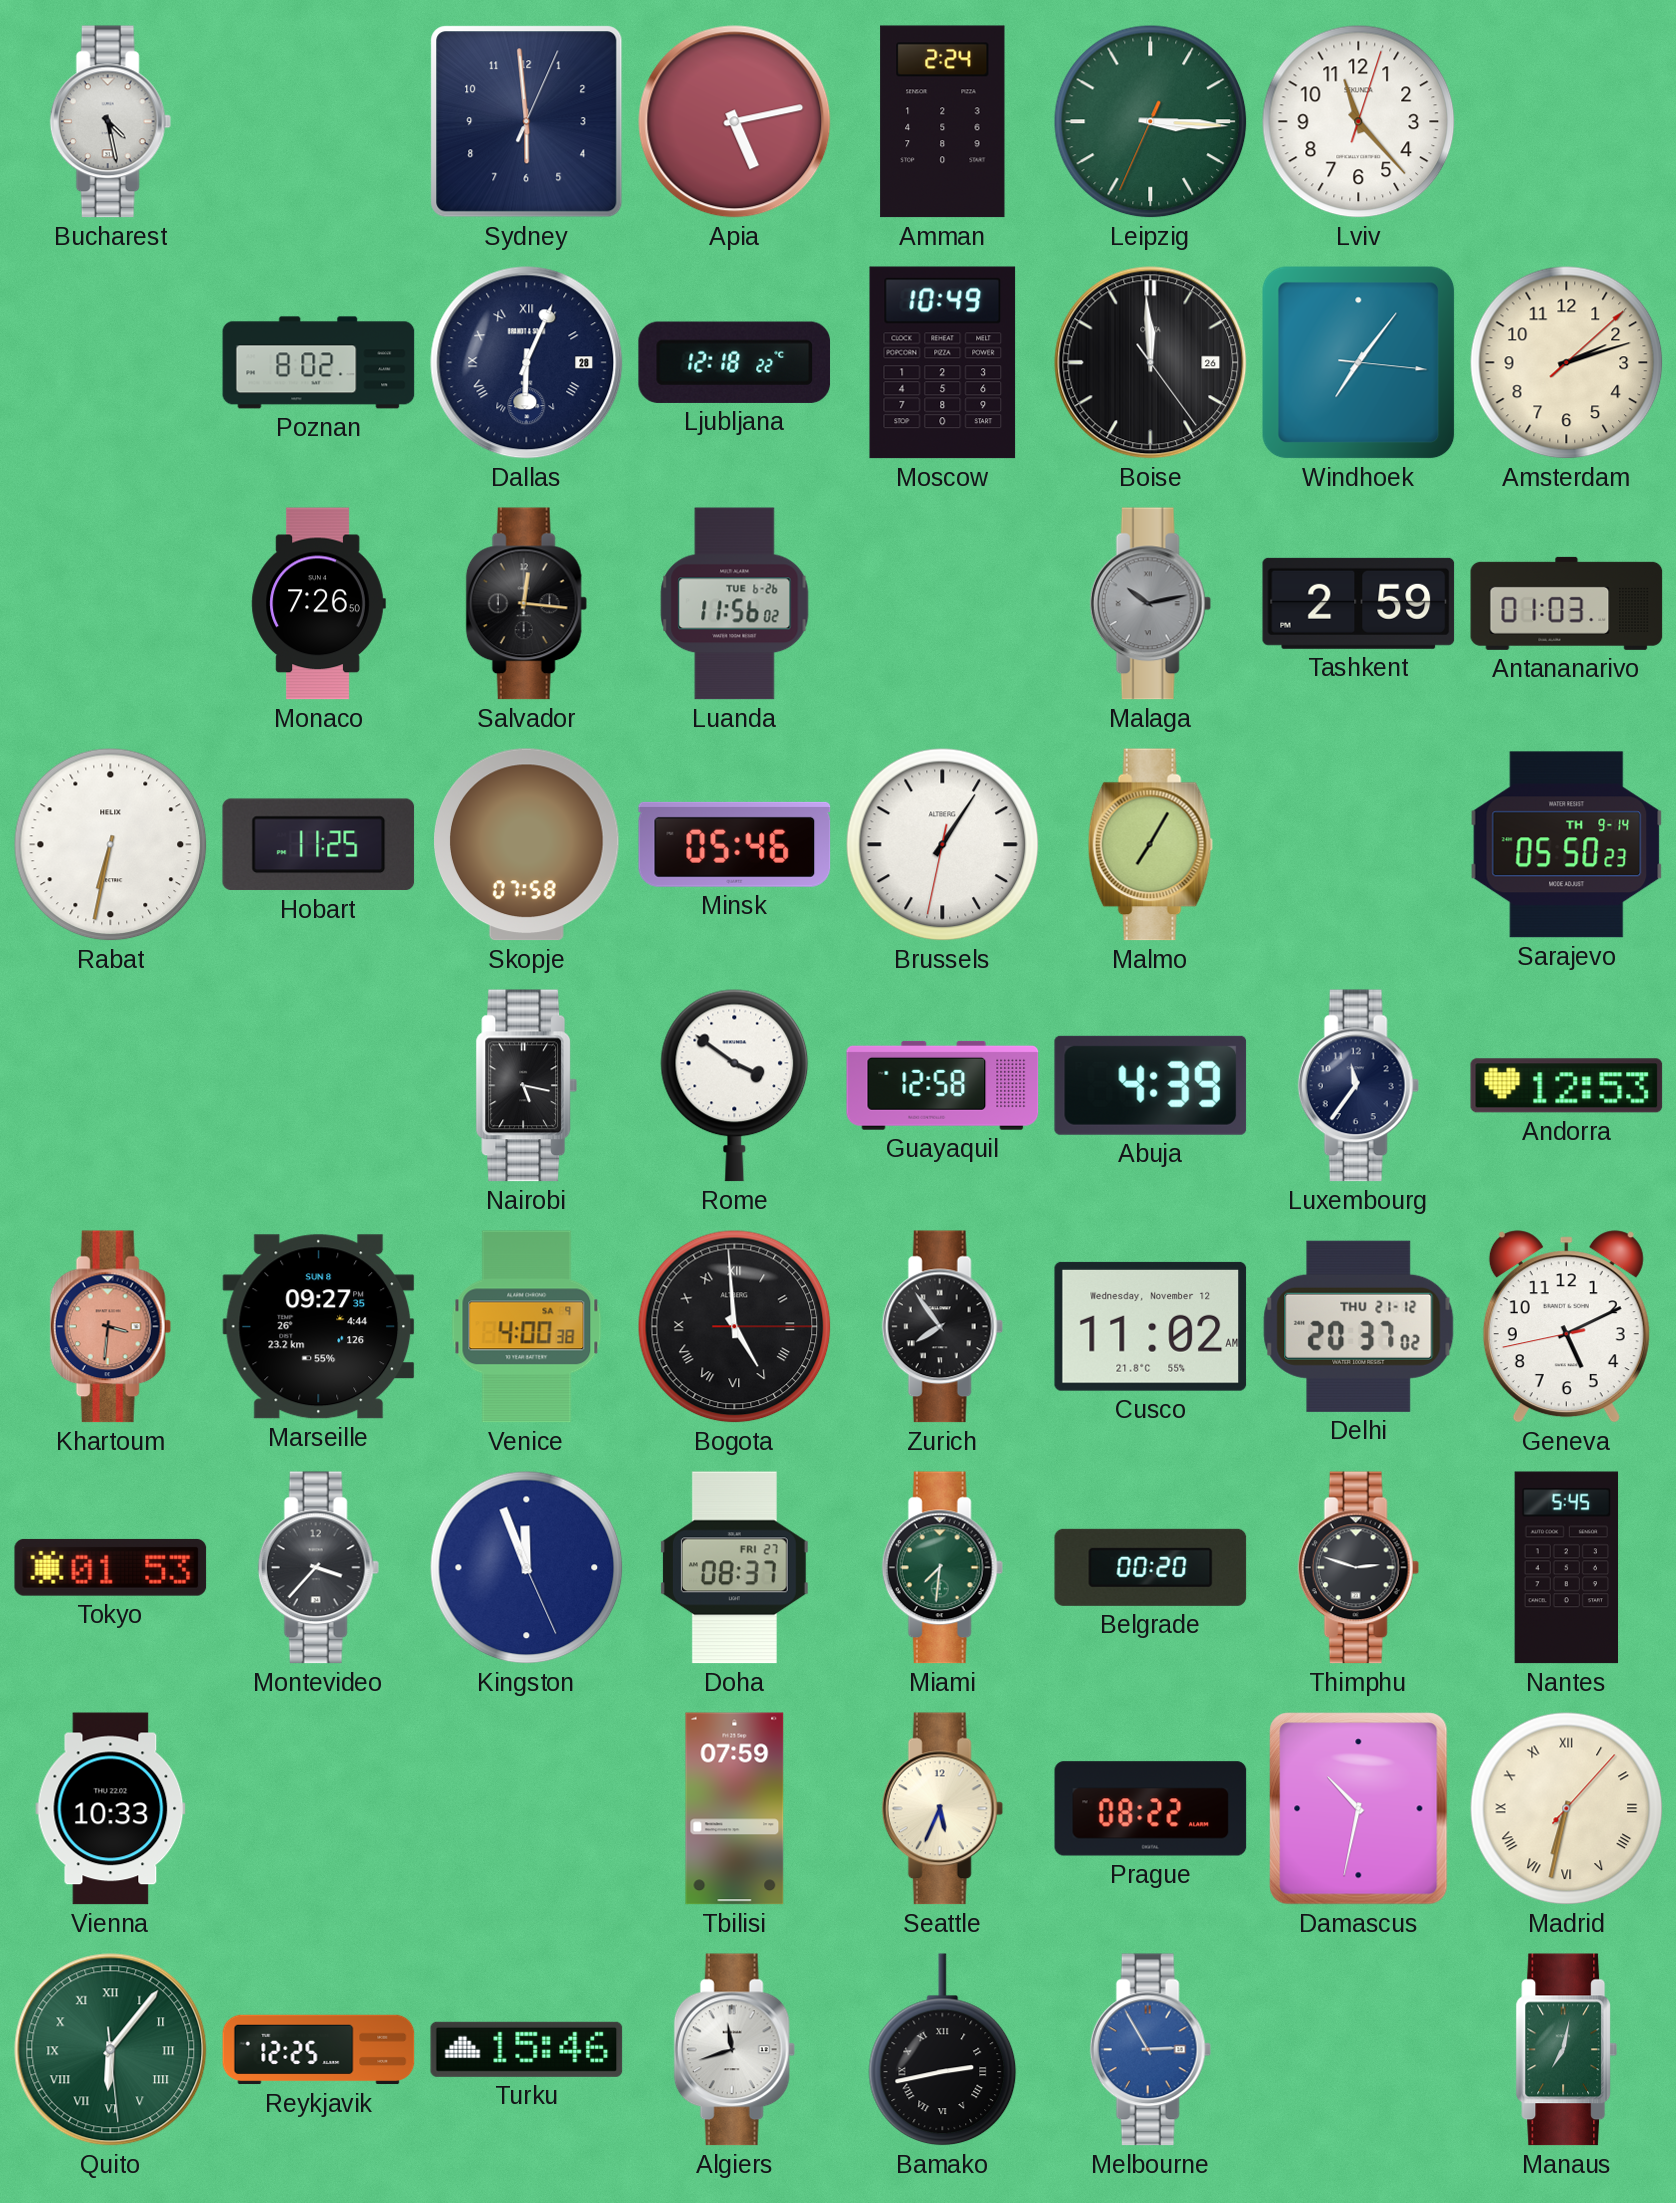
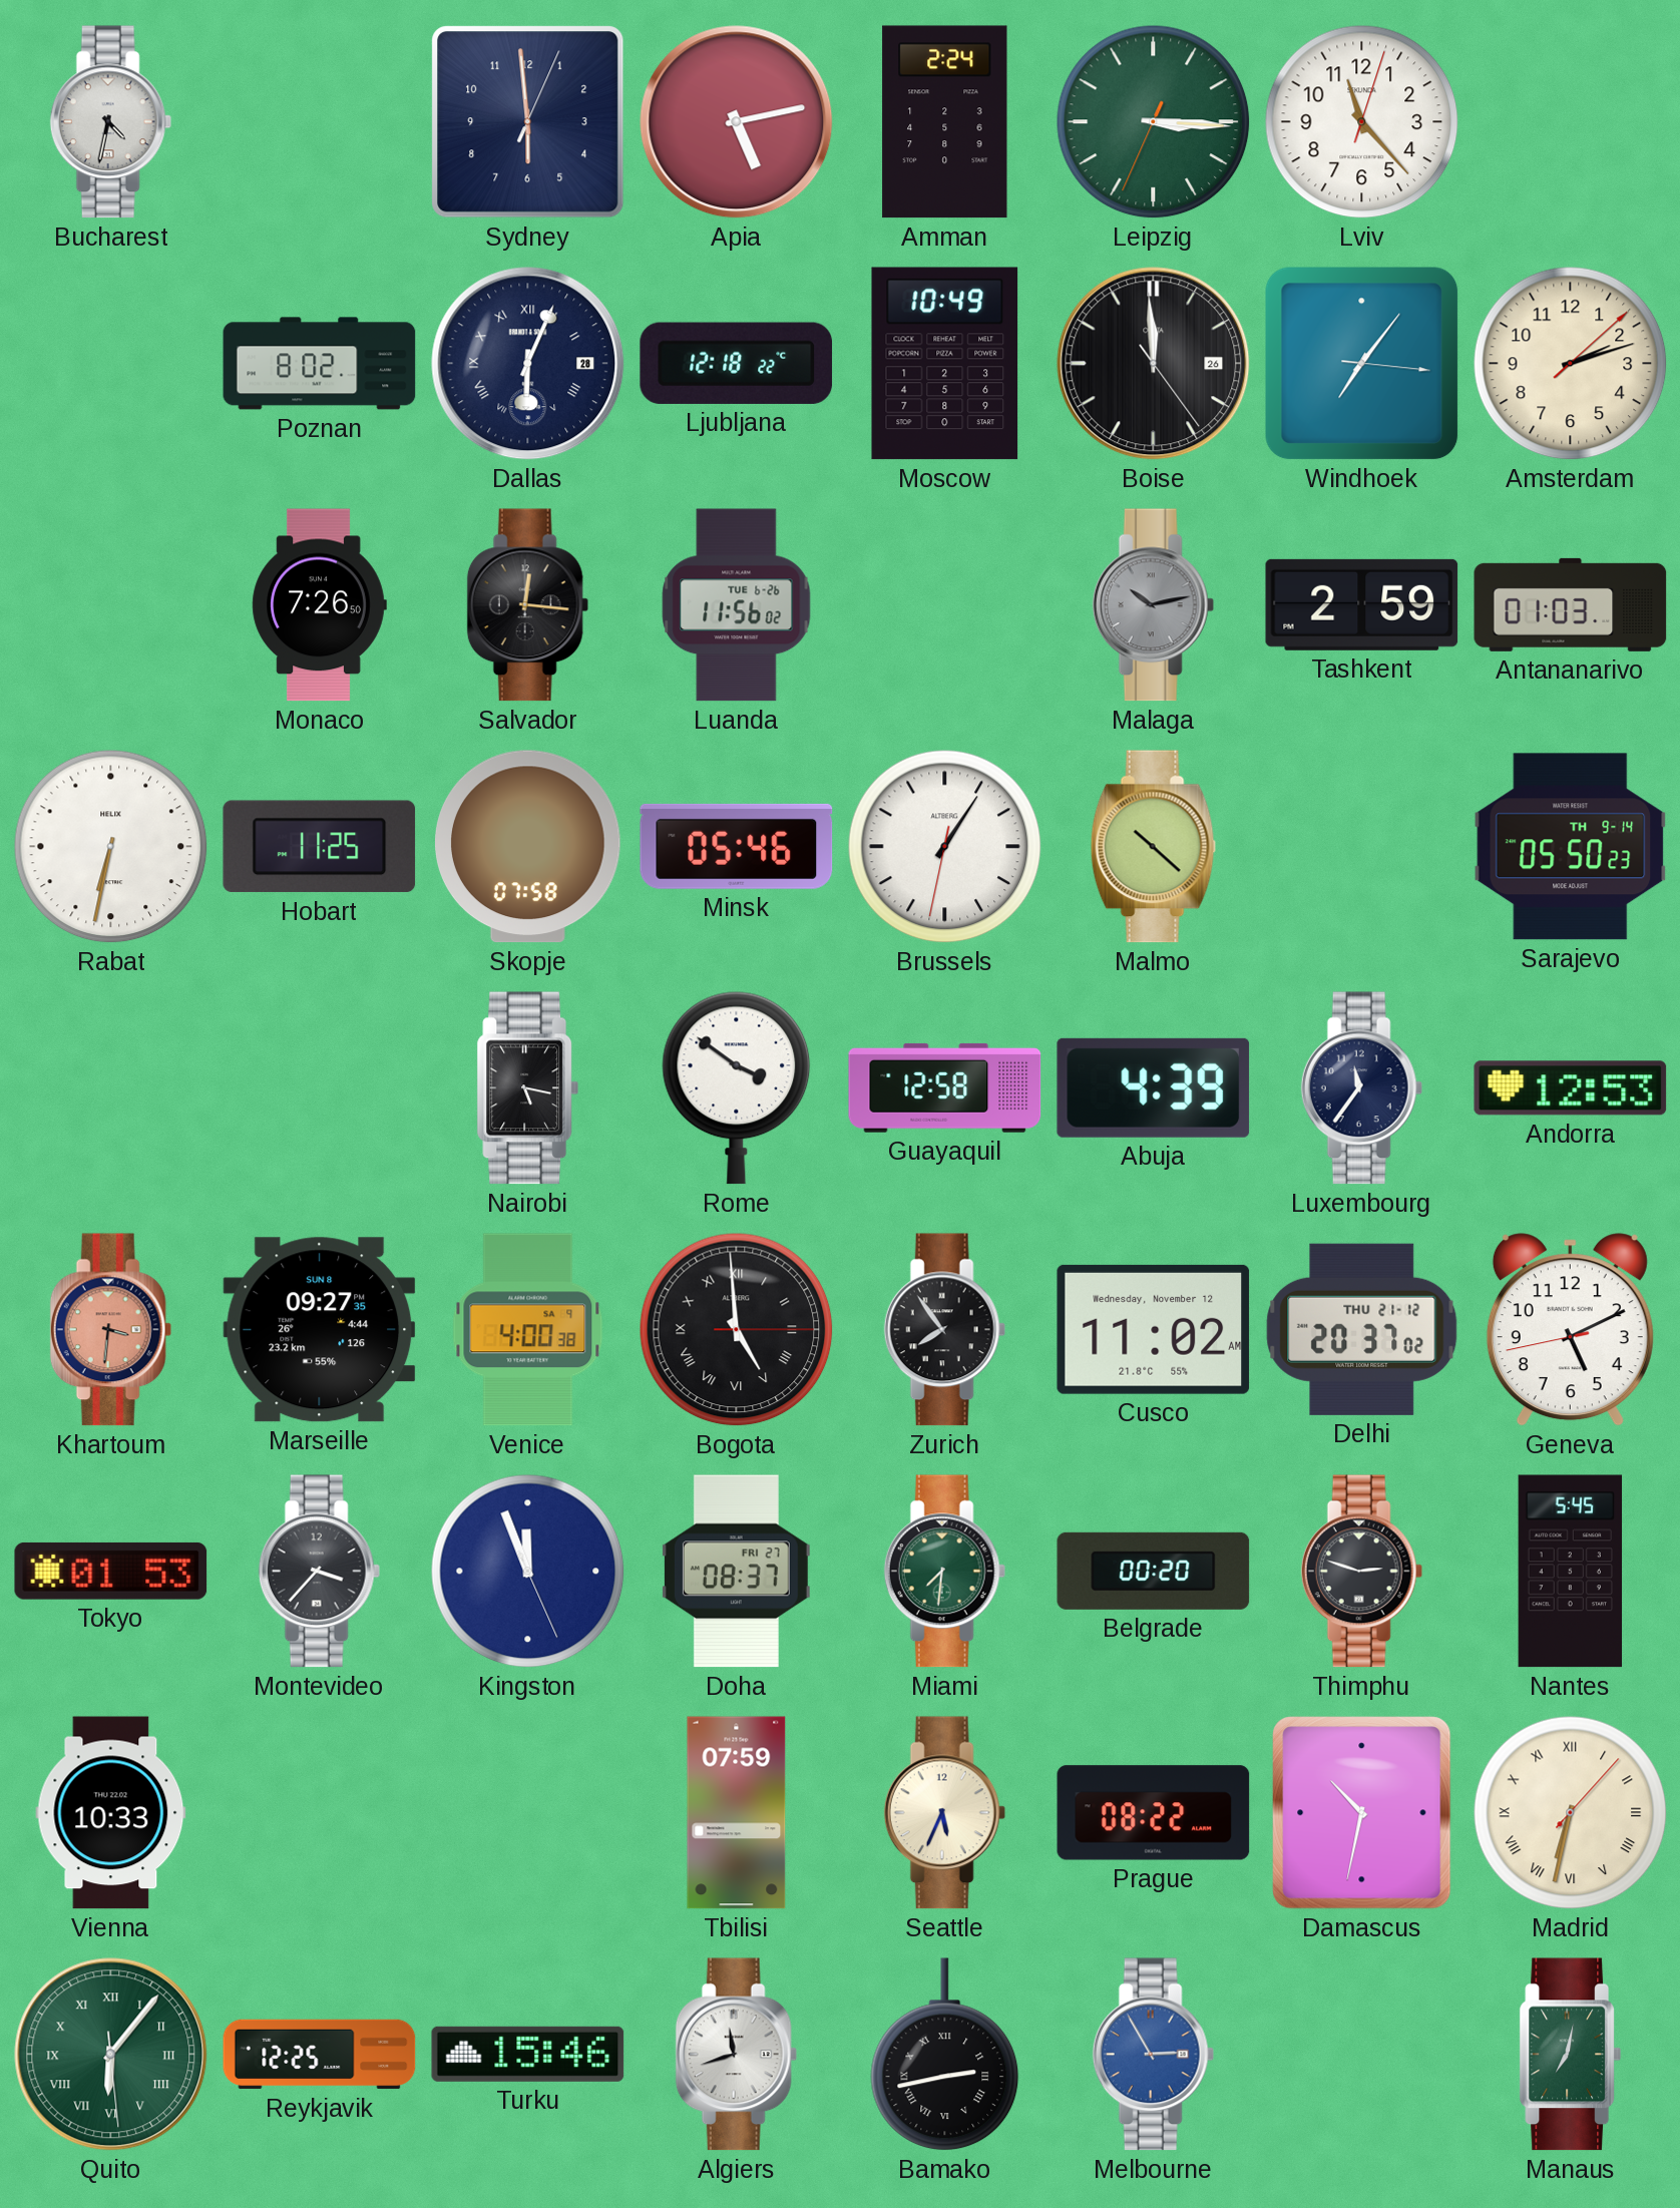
Bucharest: 4:28 -> 4:32 (110, 122)
Malmo: 7:05 -> 10:22 (1153, 847)
